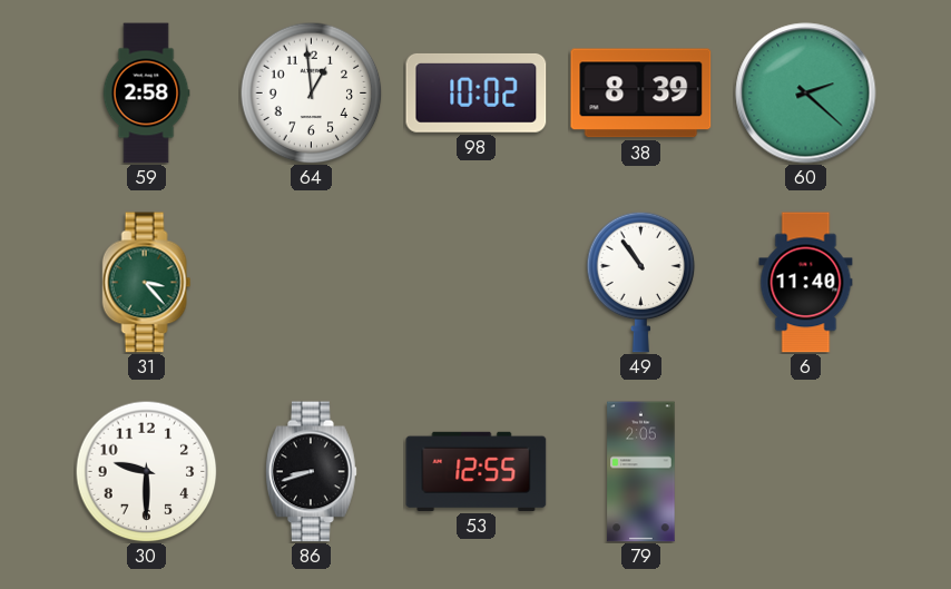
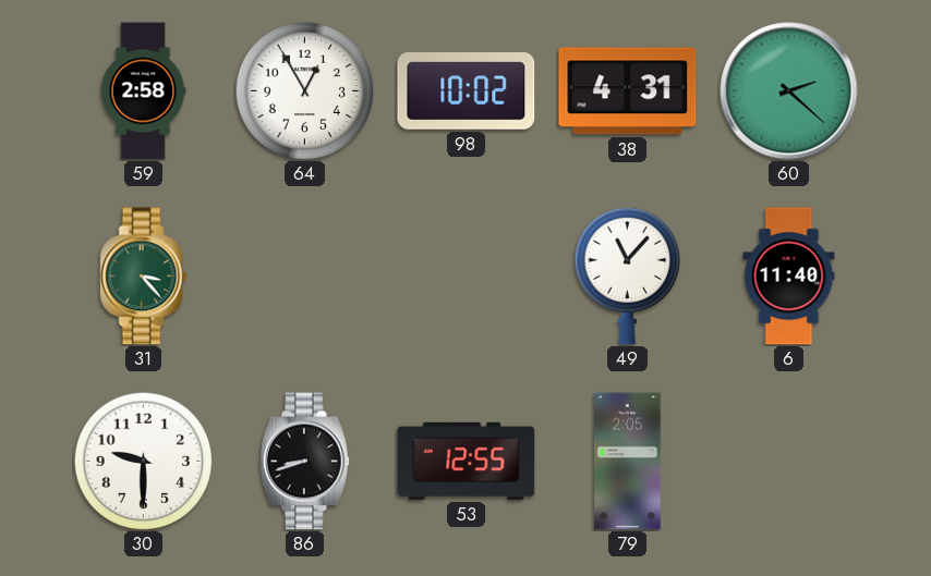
64: 12:59 -> 12:55 (304, 90)
38: 8:39 -> 4:31 (628, 91)
49: 10:54 -> 11:07 (628, 275)
